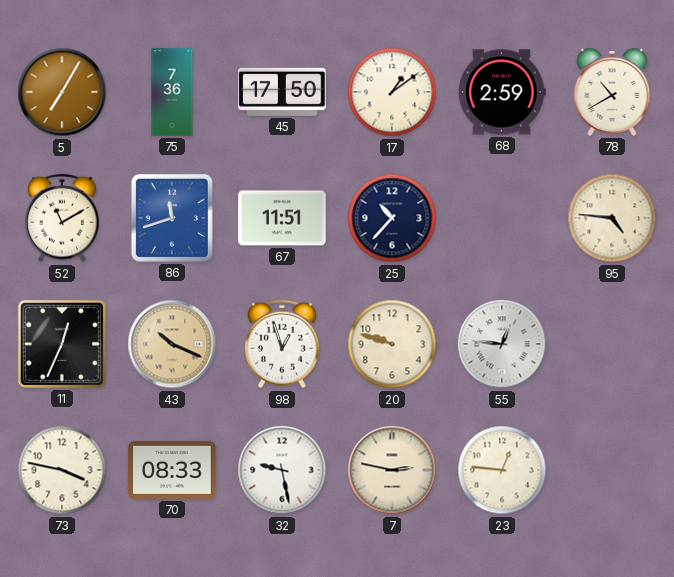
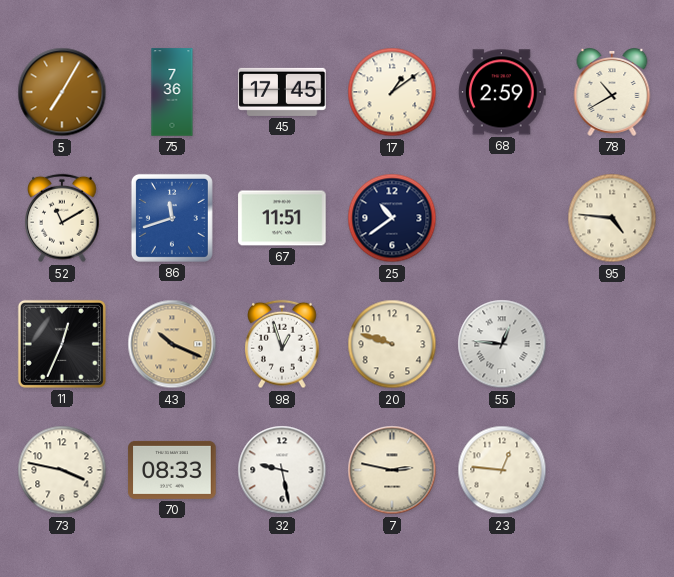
45: 17:50 -> 17:45 (282, 92)
25: 10:37 -> 10:39 (392, 218)
